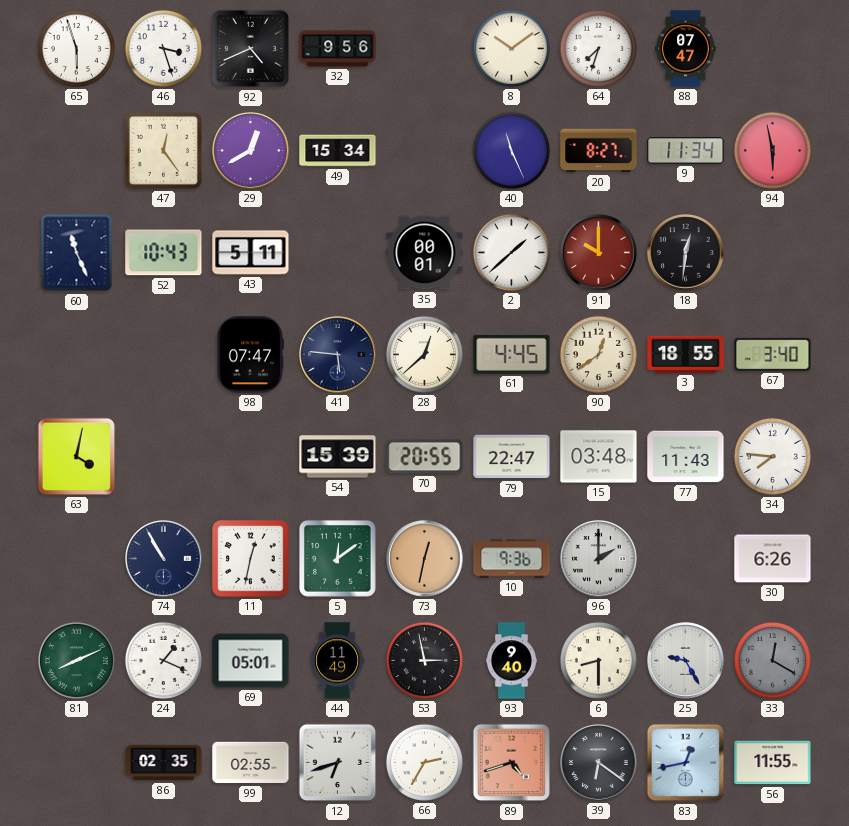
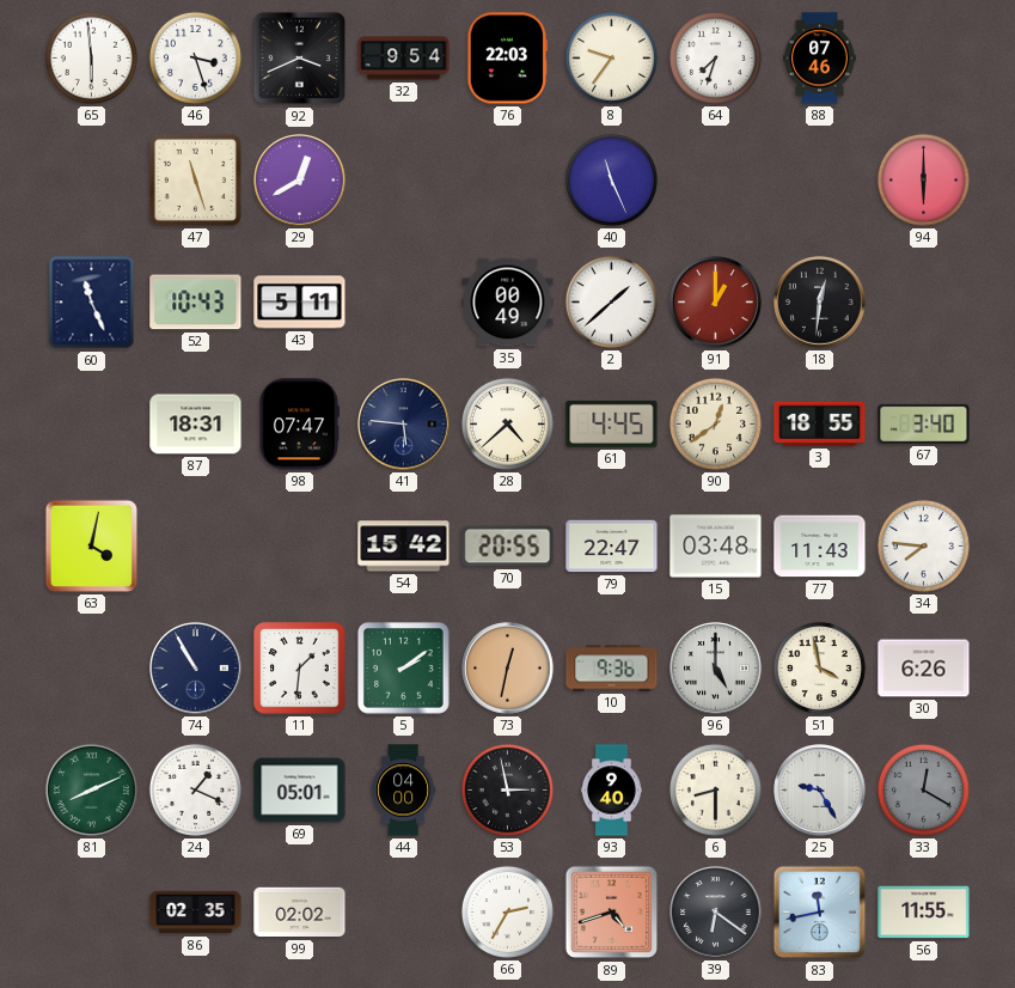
65: 5:57 -> 5:59 (91, 57)
92: 4:41 -> 3:41 (300, 59)
32: 9:56 -> 9:54 (404, 59)
76: none -> 22:03 (508, 59)
8: 10:09 -> 9:36 (611, 57)
88: 07:47 -> 07:46 (820, 59)
47: 12:24 -> 11:27 (195, 179)
49: 15:34 -> none (338, 151)
20: 8:27 -> none (599, 151)
9: 11:34 -> none (686, 151)
94: 5:58 -> 6:00 (923, 179)
35: 00:01 -> 00:49 (508, 303)
91: 10:00 -> 1:00 (716, 303)
87: none -> 18:31 (196, 425)
28: 12:38 -> 4:38 (507, 423)
54: 15:39 -> 15:42 (404, 547)
11: 12:32 -> 1:31 (300, 669)
5: 12:09 -> 2:09 (404, 669)
96: 2:00 -> 5:00 (716, 669)
51: none -> 3:58 (819, 667)
44: 11:49 -> 04:00 (404, 791)
99: 02:55 -> 02:02 (300, 913)
12: 6:42 -> none (338, 763)
83: 12:43 -> 11:43 (820, 913)
